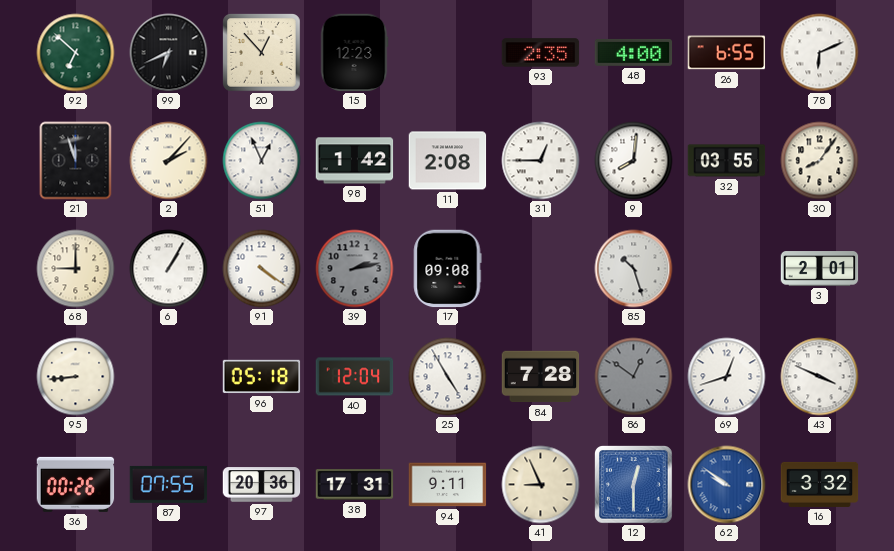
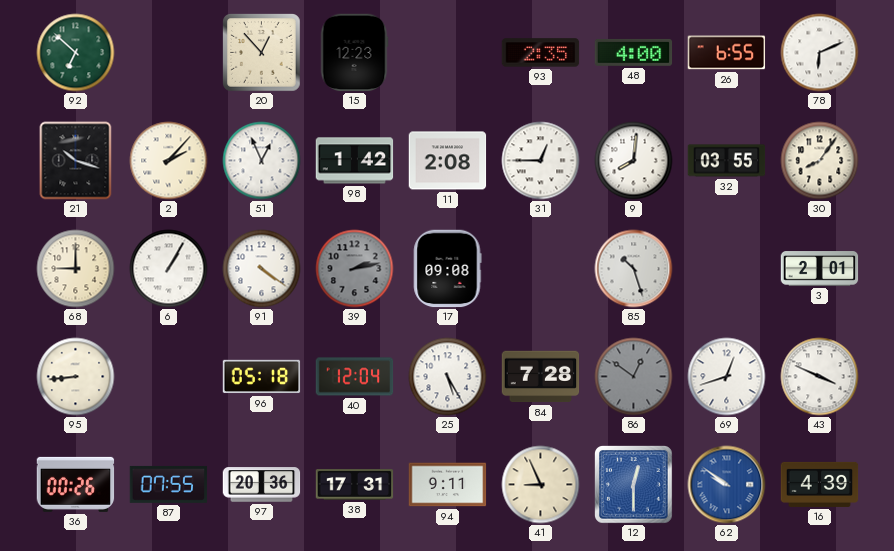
99: 6:41 -> none (169, 53)
21: 11:57 -> 10:18 (76, 161)
25: 4:55 -> 5:25 (448, 377)
16: 3:32 -> 4:39 (820, 484)
